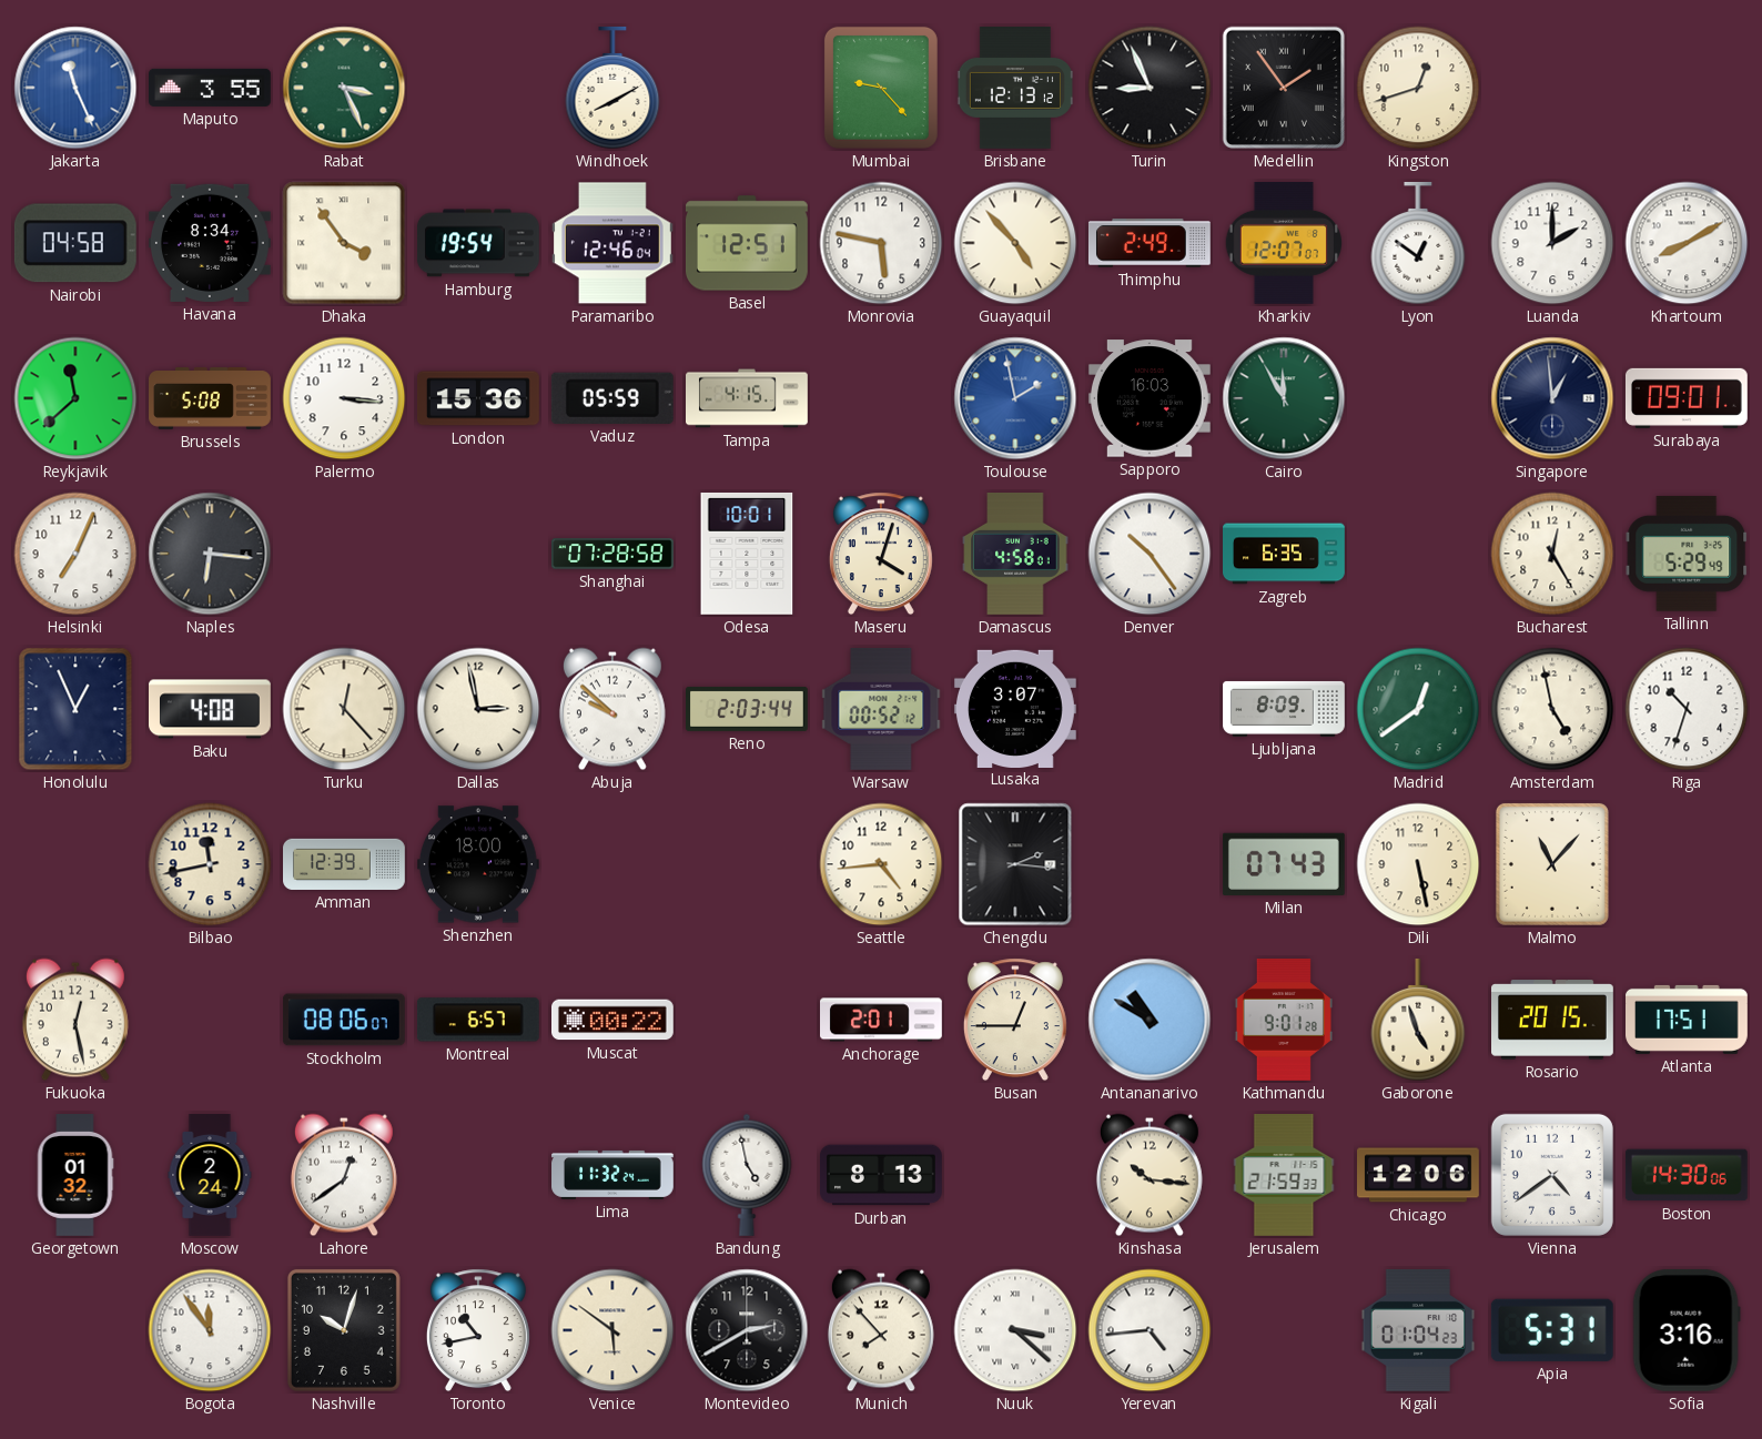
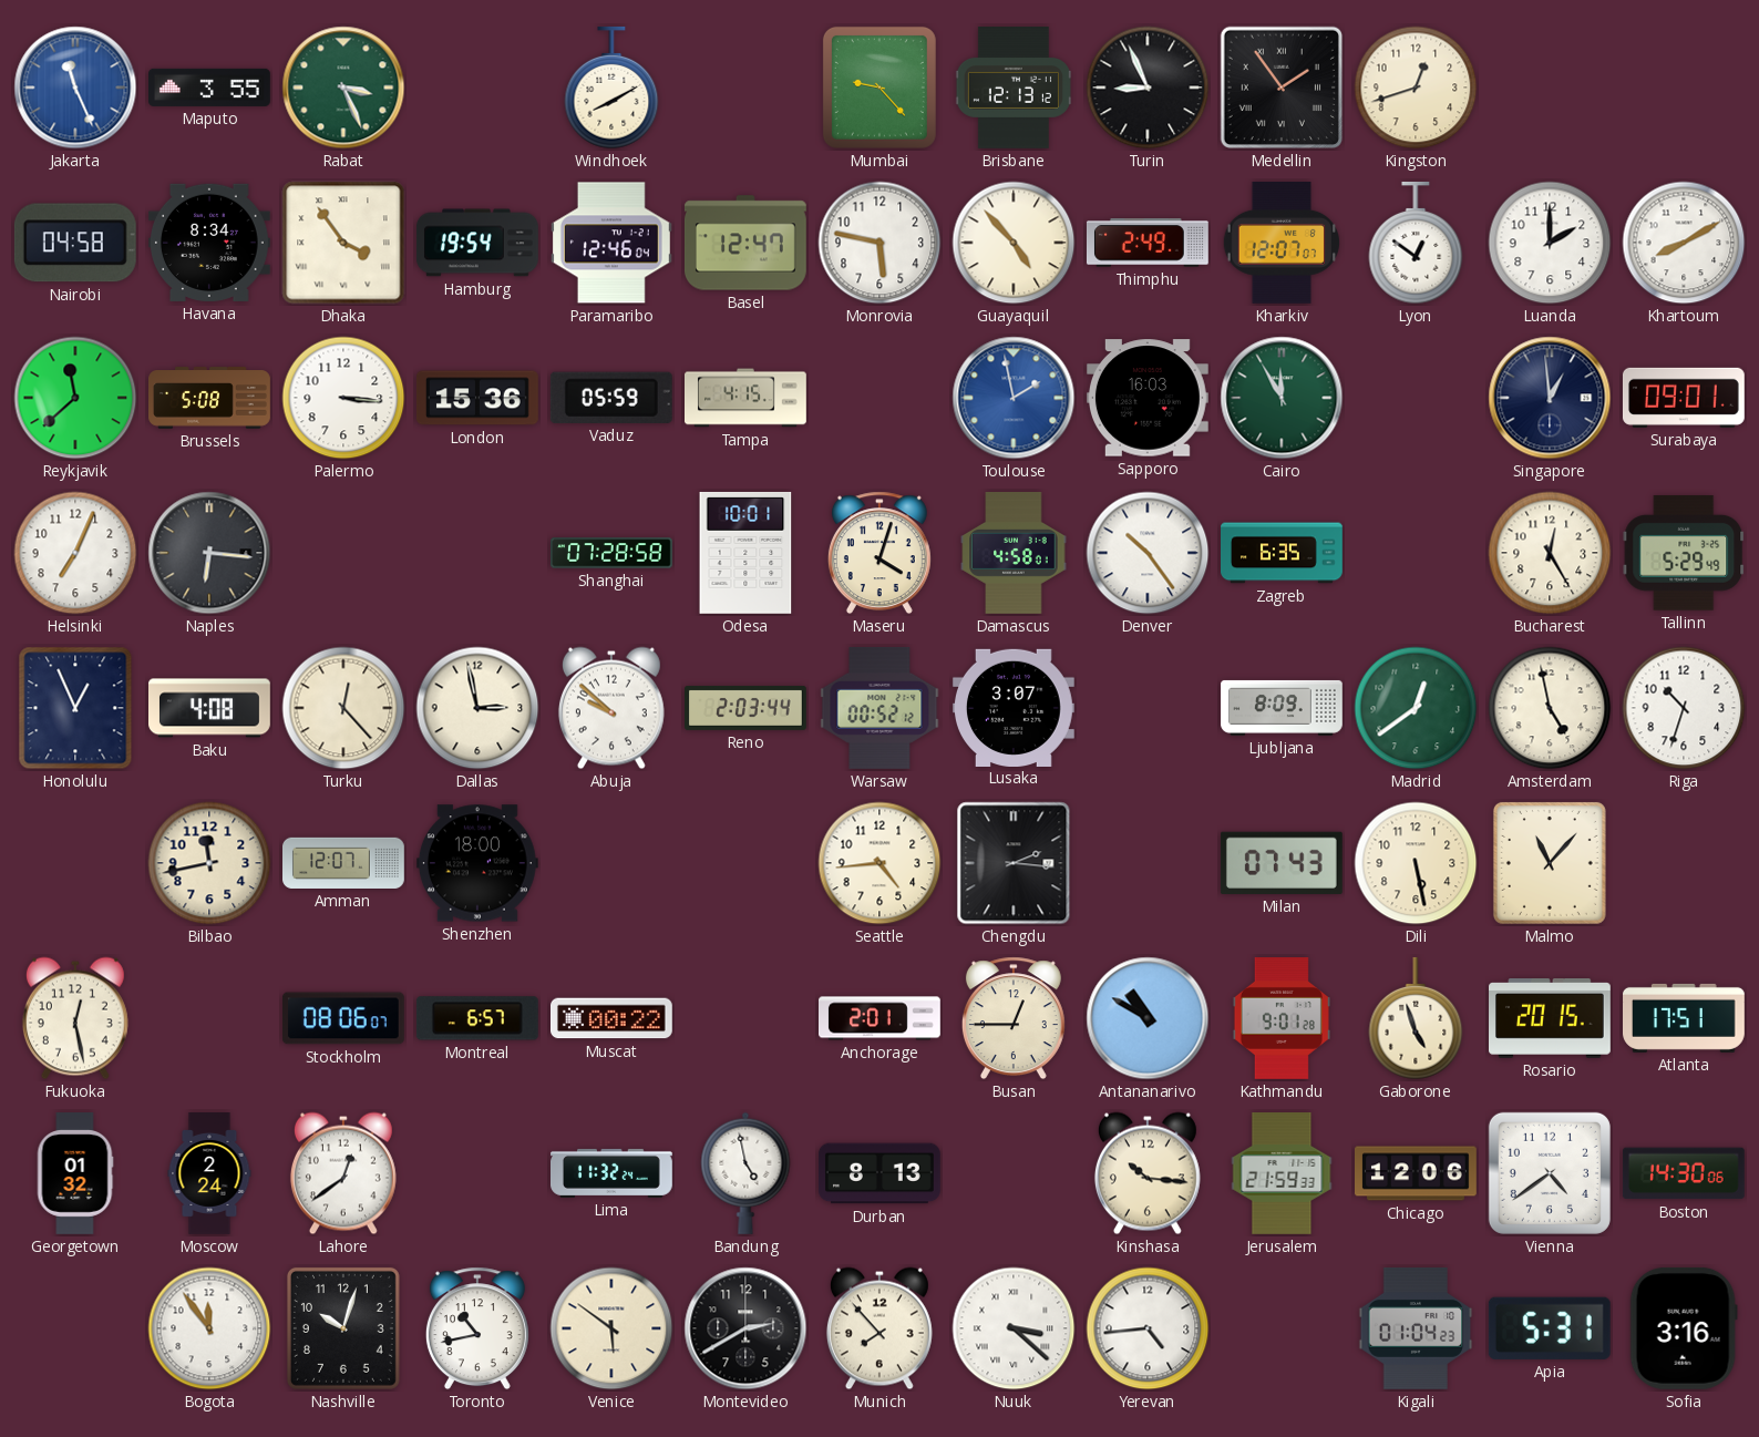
Basel: 12:51 -> 12:47 (745, 243)
Amman: 12:39 -> 12:07 (344, 863)
